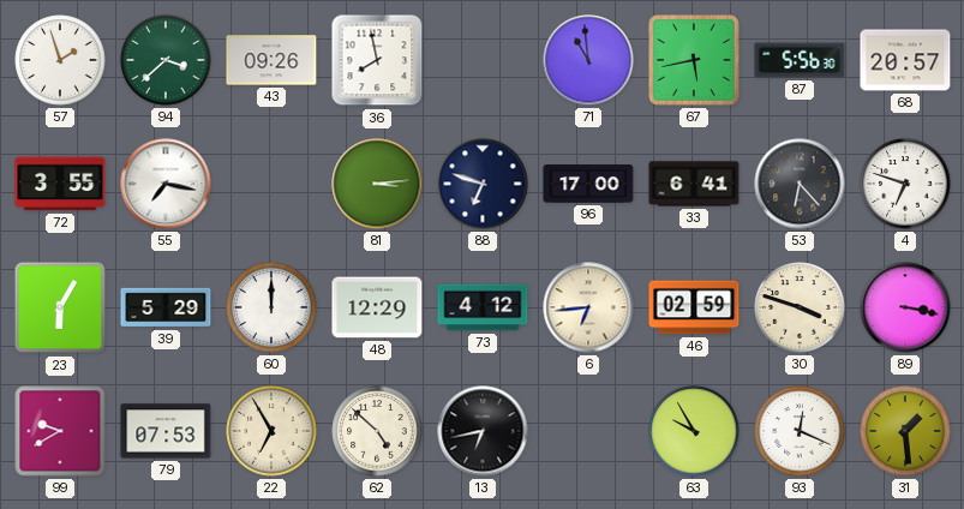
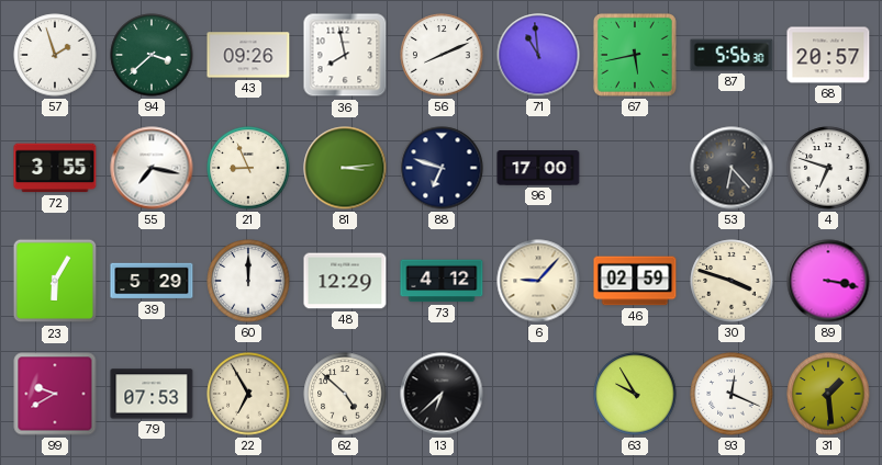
56: none -> 8:11 (442, 55)
21: none -> 8:56 (248, 168)
33: 6:41 -> none (694, 184)
6: 6:44 -> 9:07 (538, 281)
13: 6:43 -> 6:38 (442, 394)
